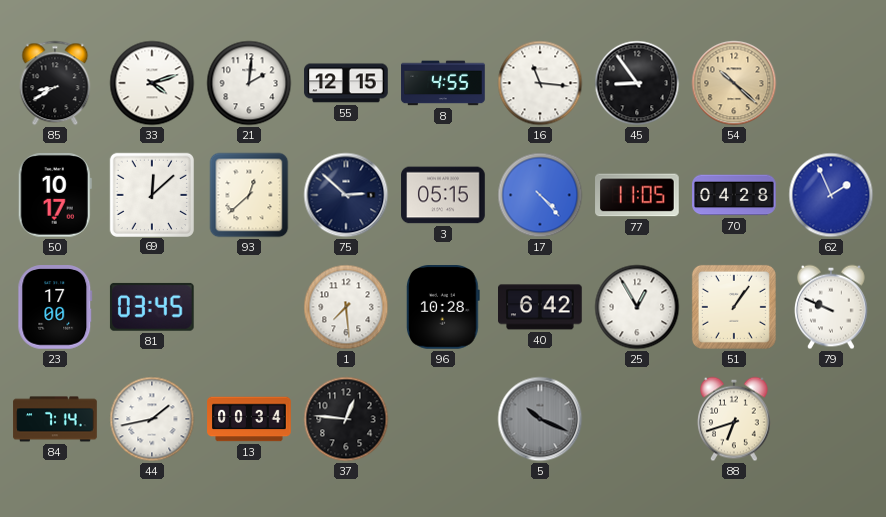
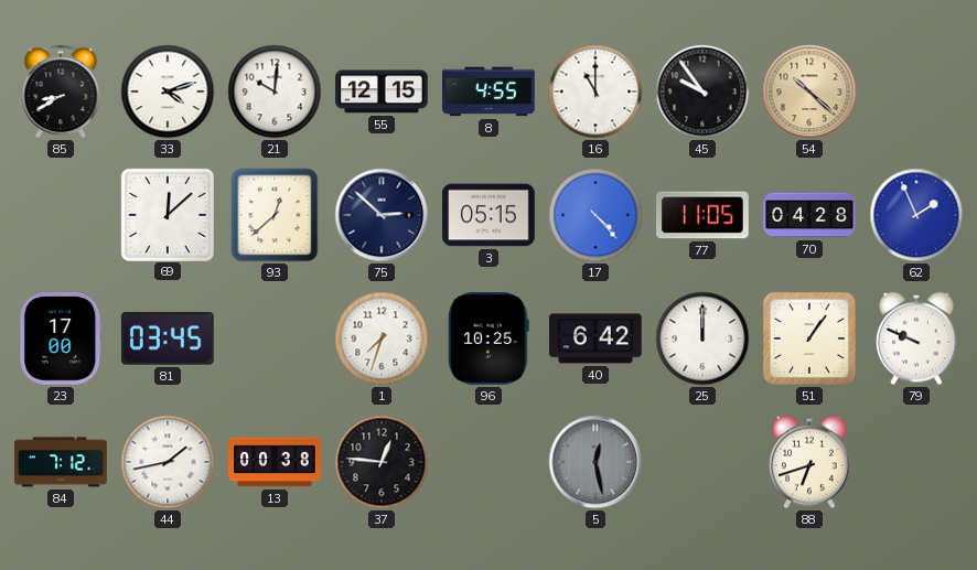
21: 2:01 -> 10:01 (275, 92)
16: 11:16 -> 11:00 (595, 92)
45: 8:54 -> 9:54 (702, 92)
50: 10:17 -> none (55, 196)
1: 7:29 -> 7:33 (382, 338)
96: 10:28 -> 10:25 (488, 338)
25: 12:55 -> 12:00 (702, 338)
84: 7:14 -> 7:12 (61, 462)
13: 00:34 -> 00:38 (275, 462)
5: 10:19 -> 12:28 (595, 462)
